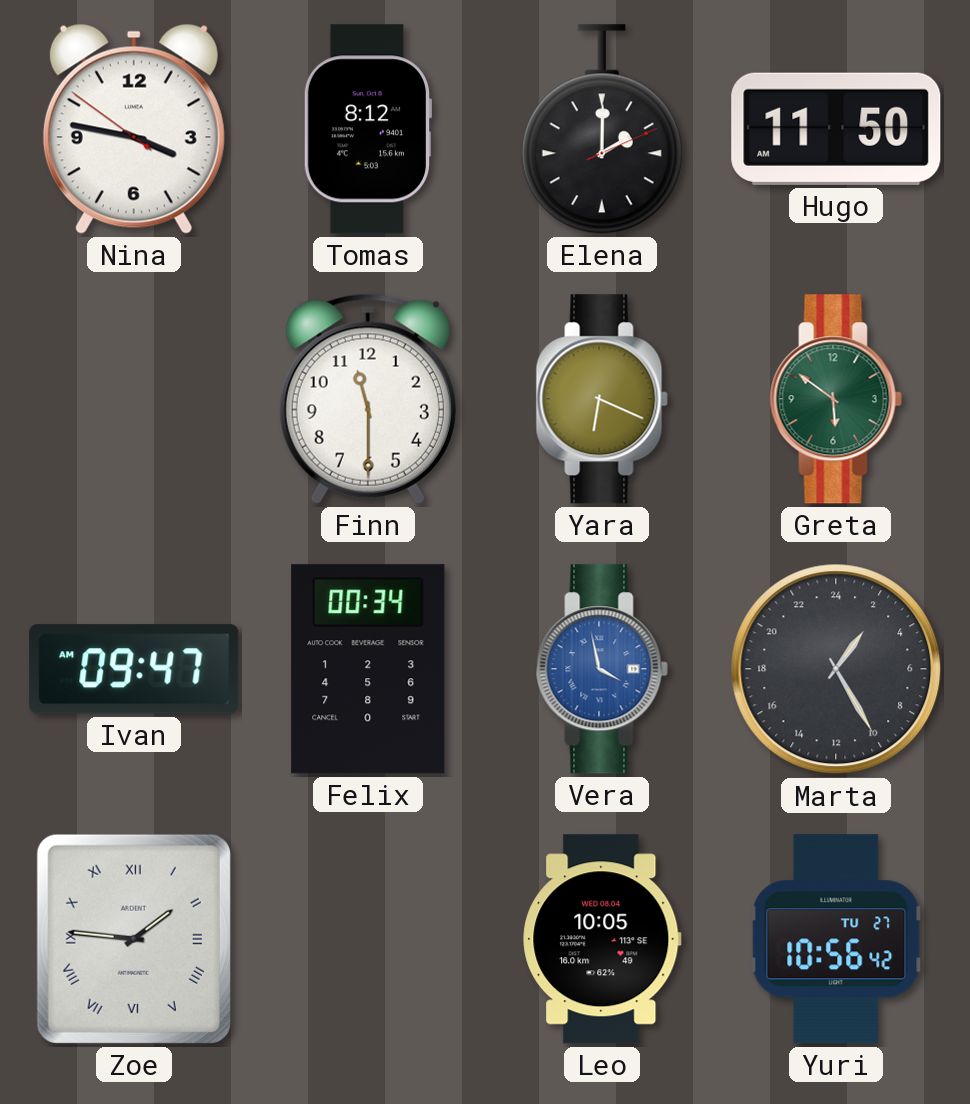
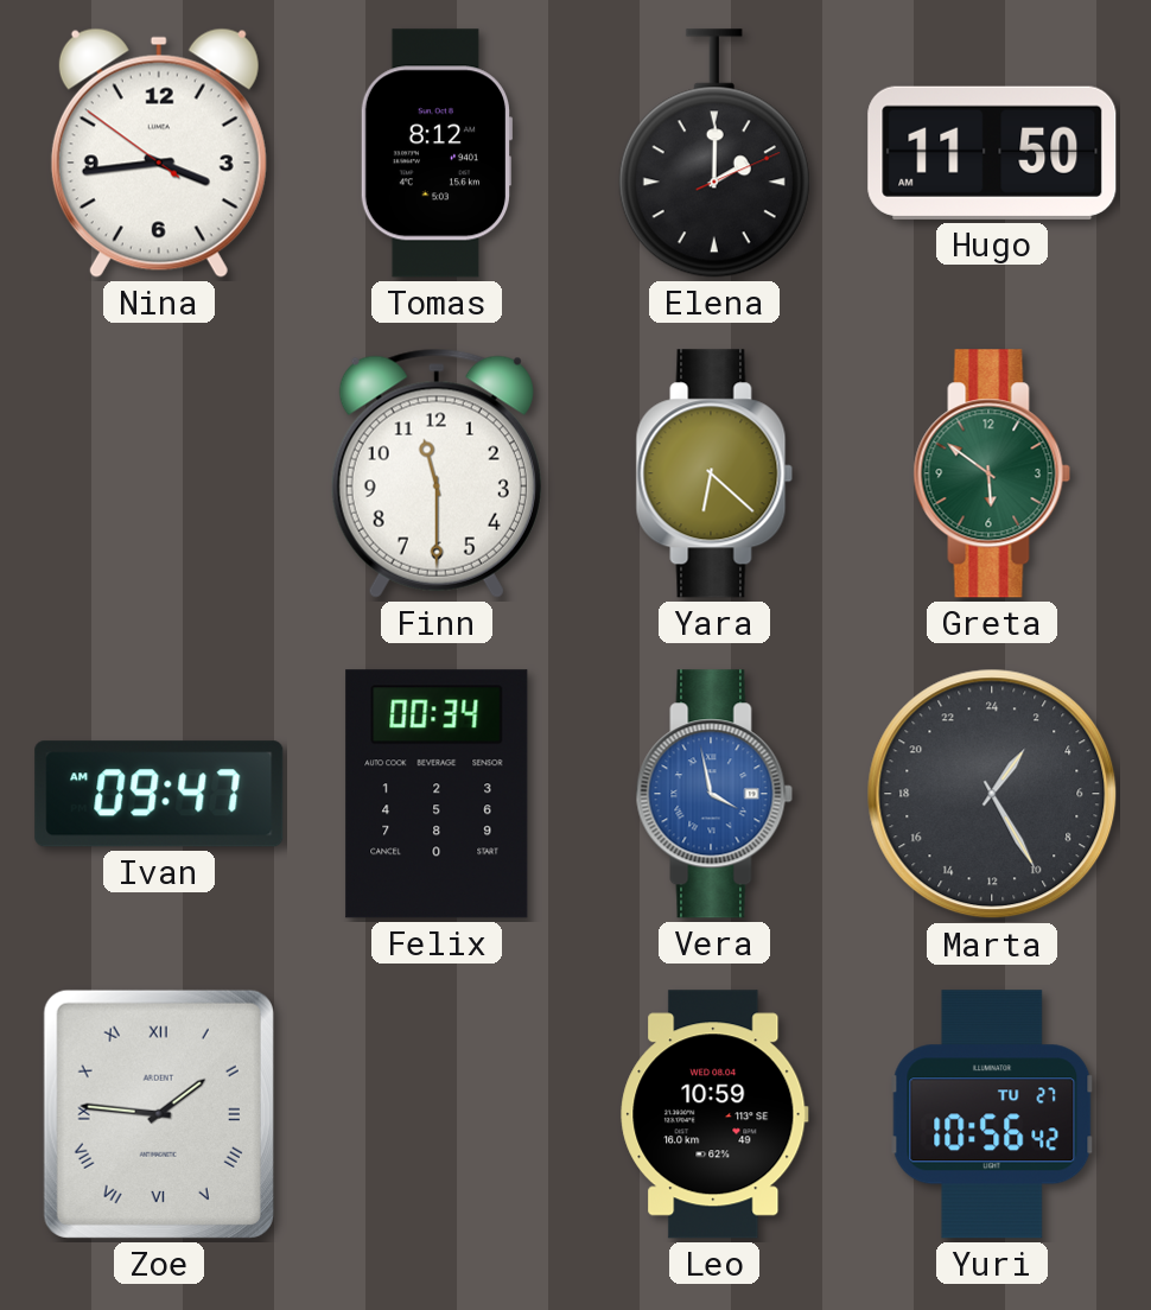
Nina: 3:46 -> 3:43 (159, 153)
Yara: 6:19 -> 6:22 (714, 473)
Leo: 10:05 -> 10:59 (714, 1114)
